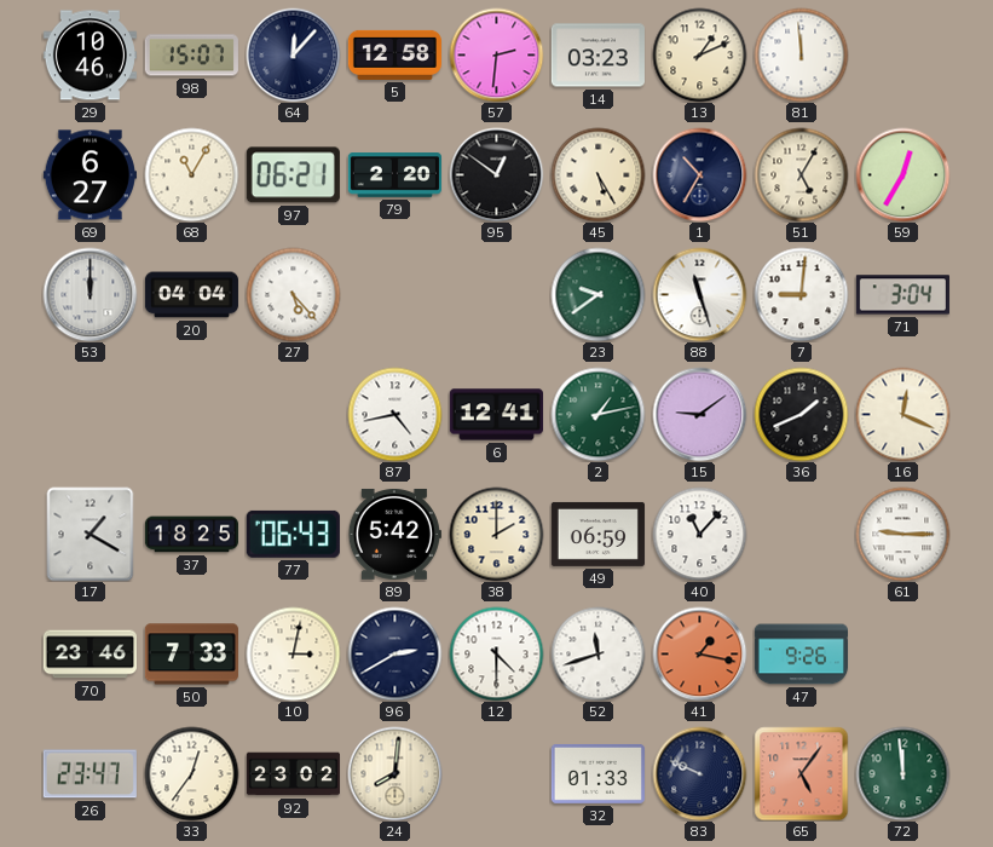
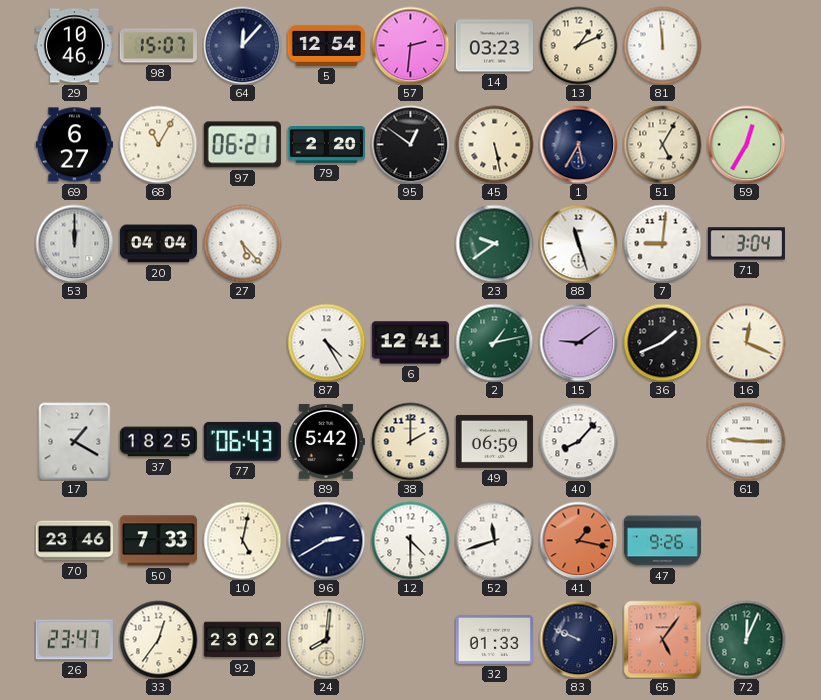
5: 12:58 -> 12:54 (326, 45)
45: 5:25 -> 5:28 (494, 144)
1: 10:35 -> 5:35 (578, 144)
87: 4:43 -> 4:25 (326, 342)
40: 11:07 -> 8:07 (578, 441)
10: 3:02 -> 5:02 (242, 540)
72: 11:59 -> 12:04 (746, 639)
